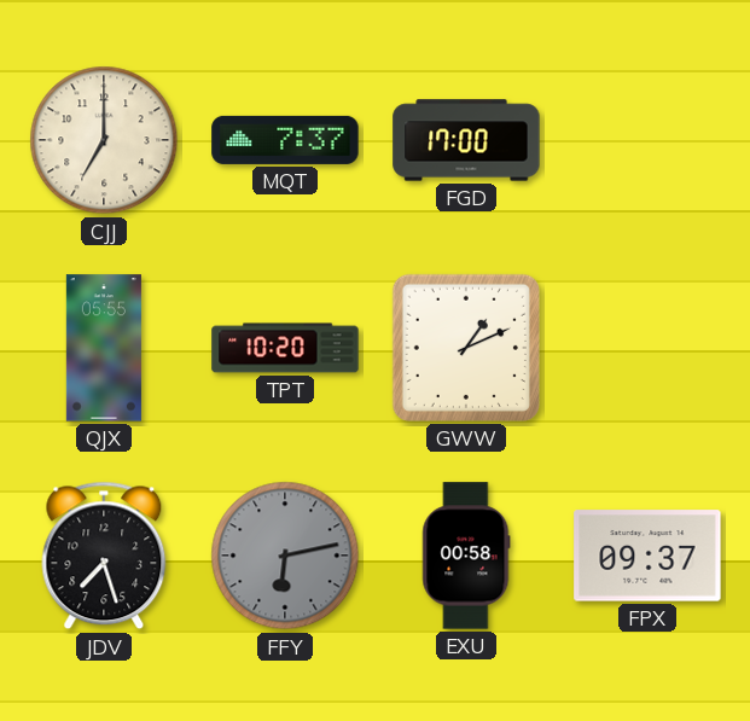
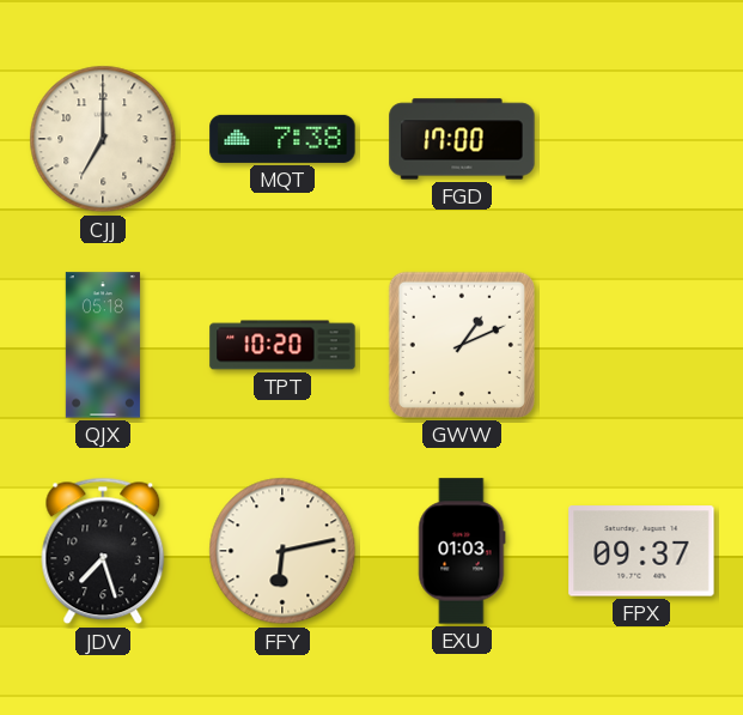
MQT: 7:37 -> 7:38 (282, 139)
QJX: 05:55 -> 05:18 (103, 345)
FFY dial: grey -> cream (282, 551)
EXU: 00:58 -> 01:03 (462, 551)
